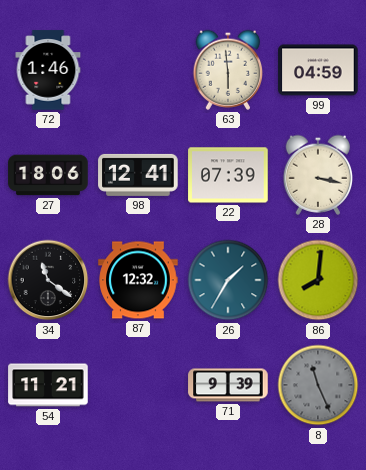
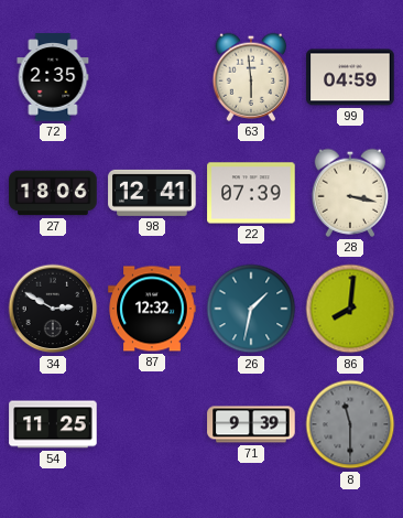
72: 1:46 -> 2:35 (53, 77)
34: 11:21 -> 2:50 (53, 309)
26: 1:35 -> 1:32 (251, 309)
54: 11:21 -> 11:25 (53, 424)
8: 11:26 -> 11:30 (350, 424)
